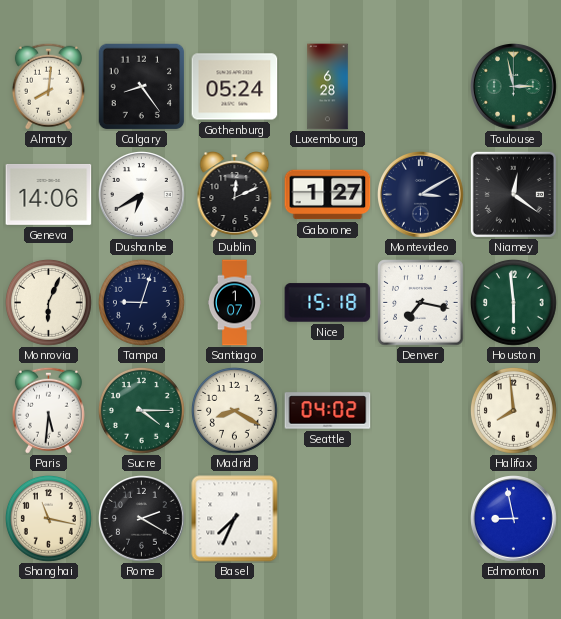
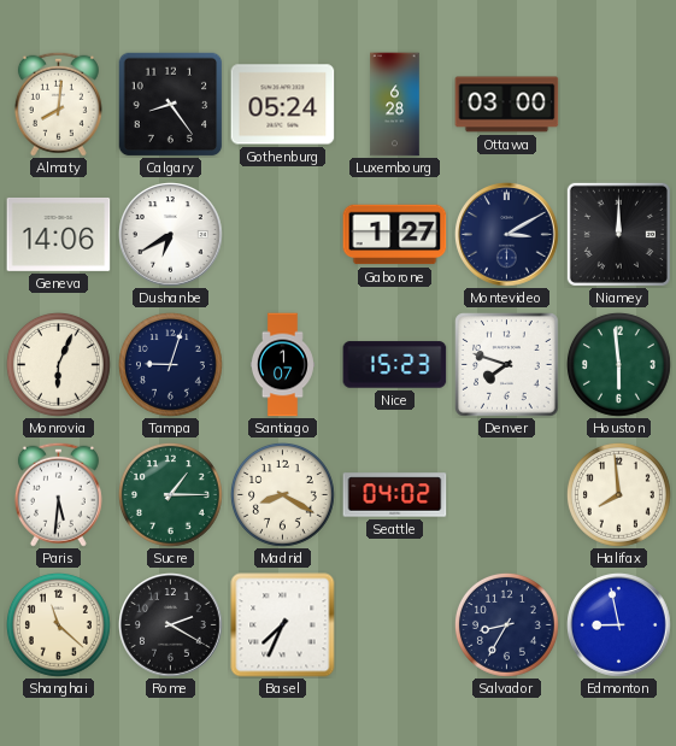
Ottawa: none -> 03:00 (507, 105)
Toulouse: 2:58 -> none (514, 87)
Dublin: 12:11 -> none (235, 195)
Niamey: 12:21 -> 12:00 (618, 234)
Nice: 15:18 -> 15:23 (395, 365)
Denver: 7:17 -> 7:48 (507, 365)
Sucre: 4:15 -> 1:15 (171, 495)
Shanghai: 11:17 -> 11:22 (59, 625)
Salvador: none -> 8:35 (507, 625)
